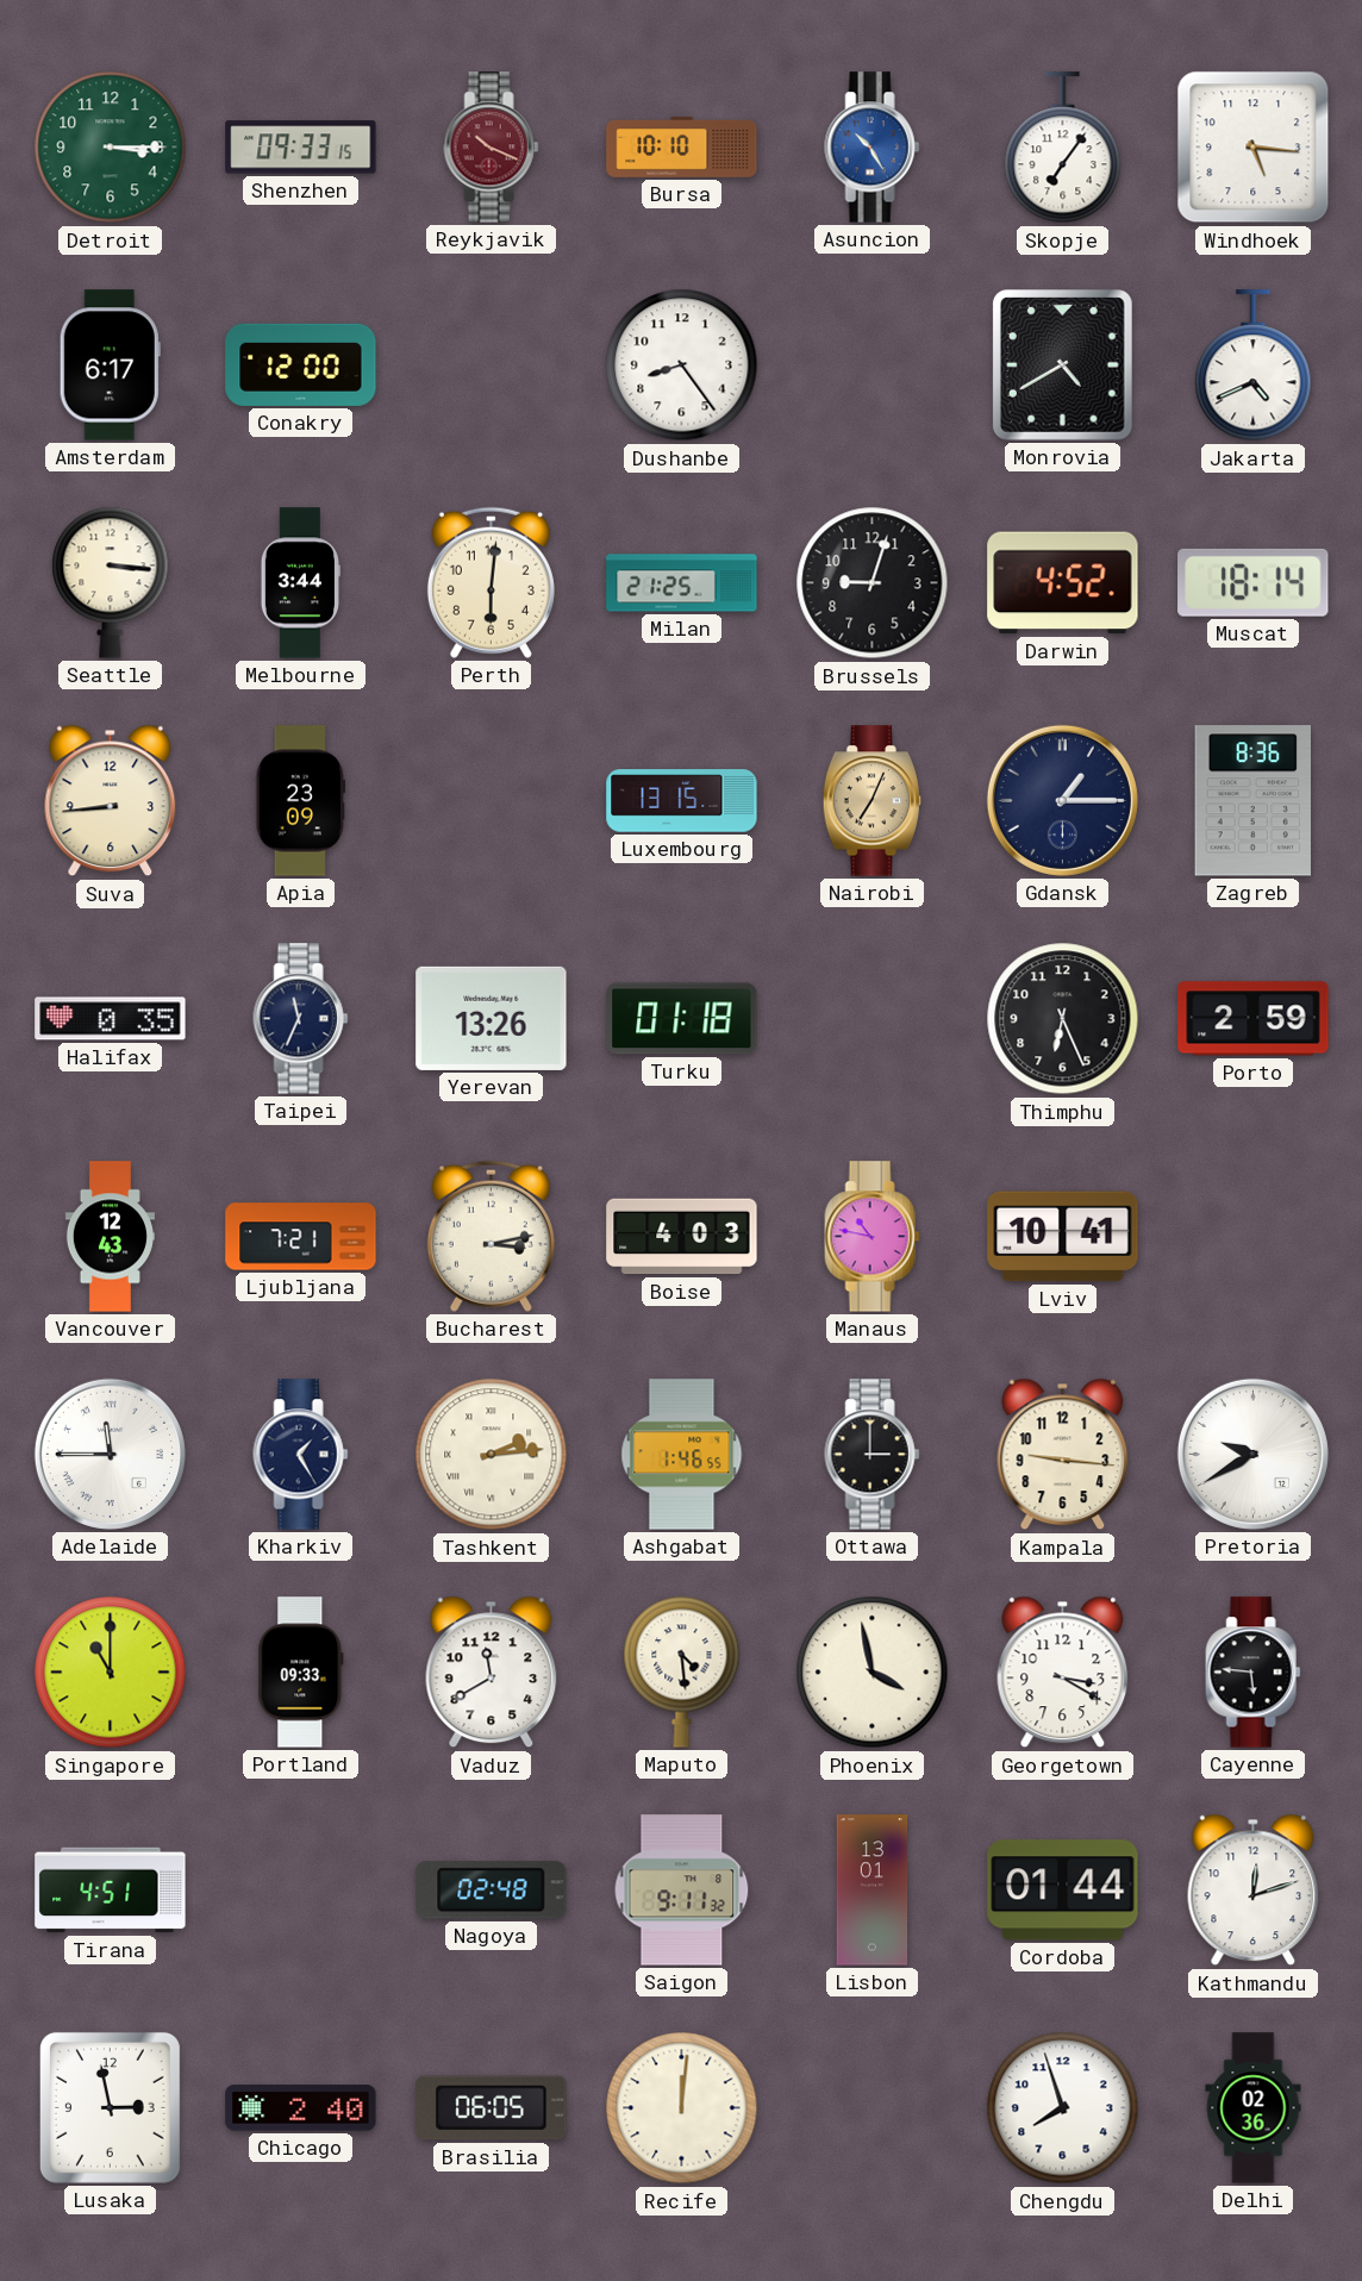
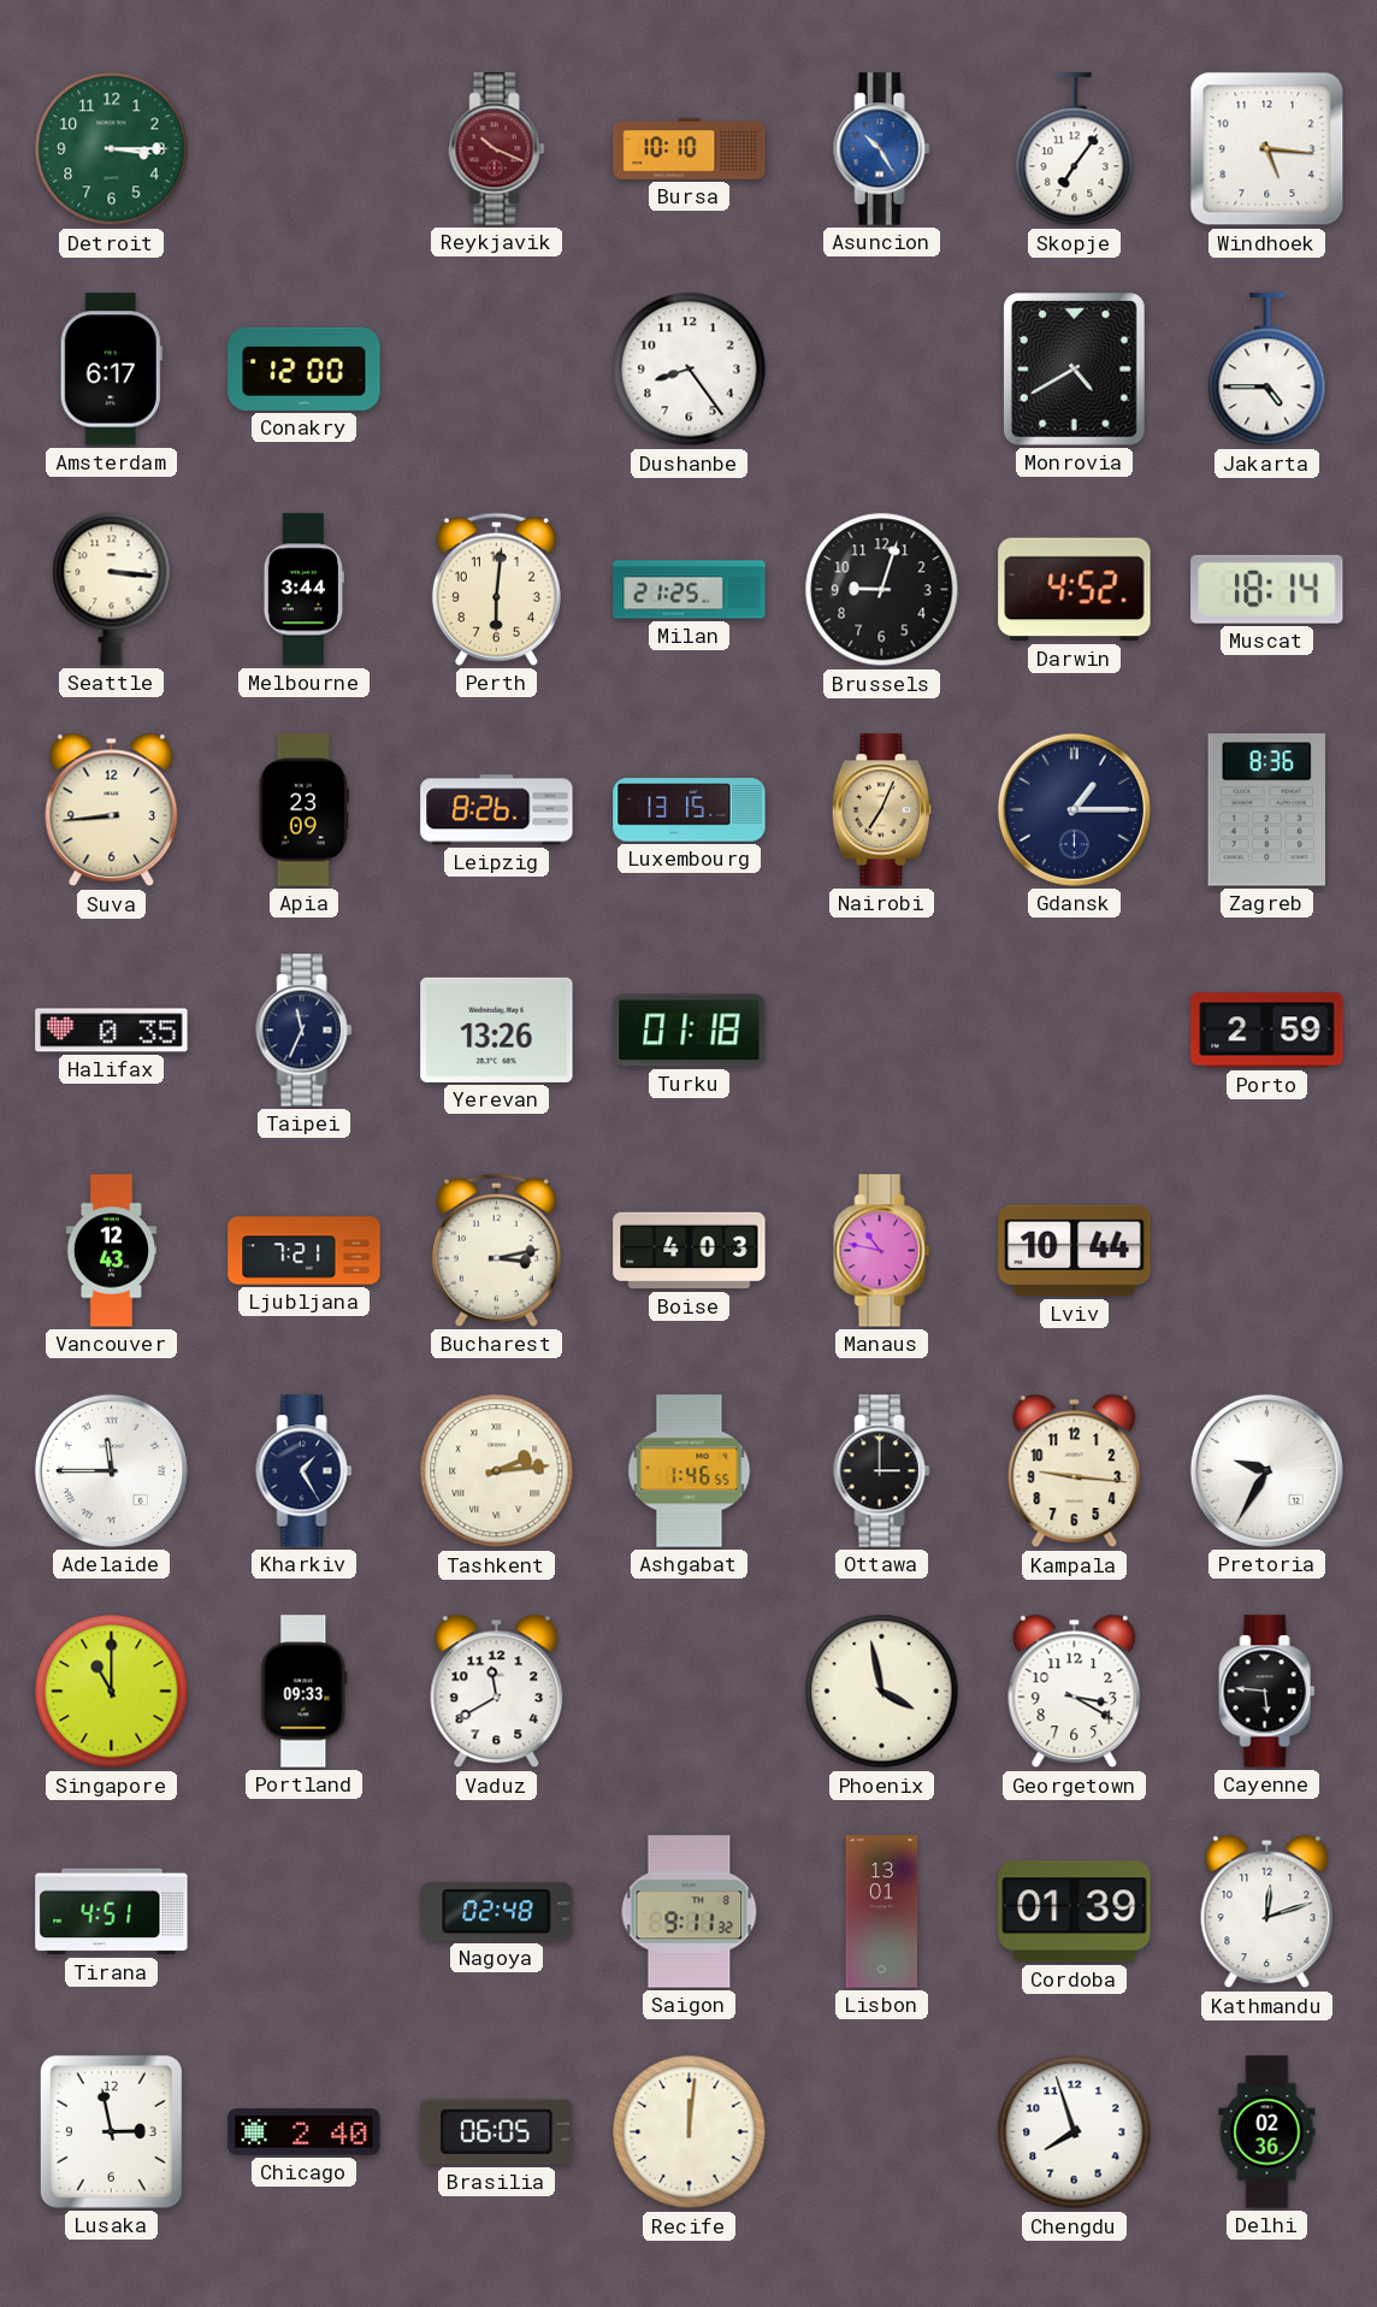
Shenzhen: 09:33 -> none (301, 148)
Jakarta: 4:41 -> 4:45 (1267, 370)
Leipzig: none -> 8:26 (497, 810)
Thimphu: 6:26 -> none (1063, 1019)
Lviv: 10:41 -> 10:44 (1075, 1251)
Pretoria: 9:40 -> 9:35 (1266, 1470)
Maputo: 4:29 -> none (682, 1671)
Cordoba: 01:44 -> 01:39 (1075, 1912)
